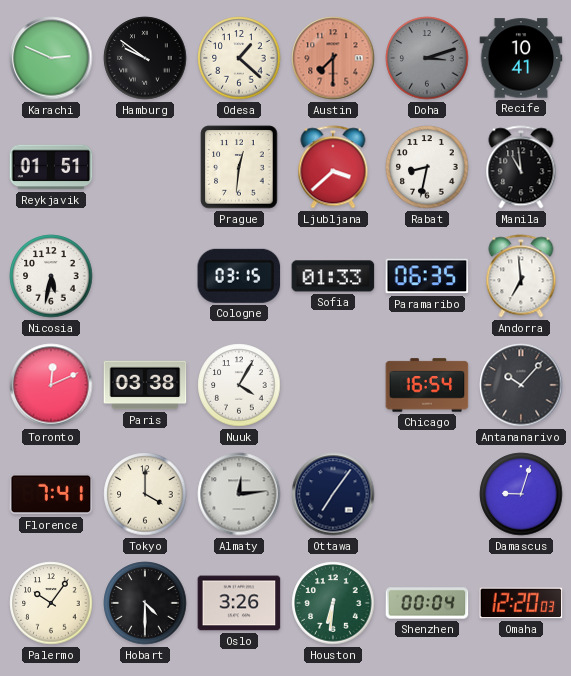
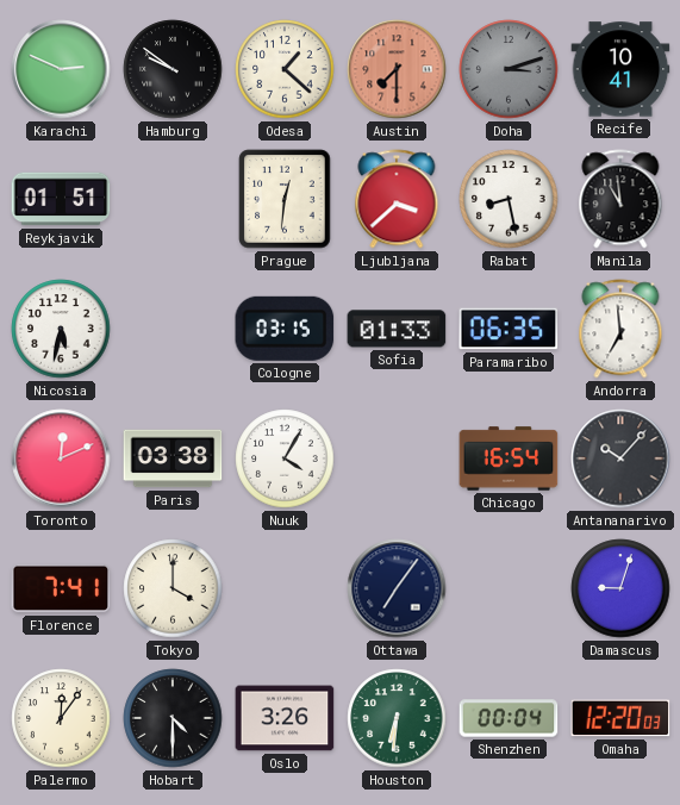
Rabat: 8:32 -> 8:28 (509, 199)
Almaty: 12:14 -> none (239, 494)
Palermo: 10:06 -> 12:06 (61, 718)
